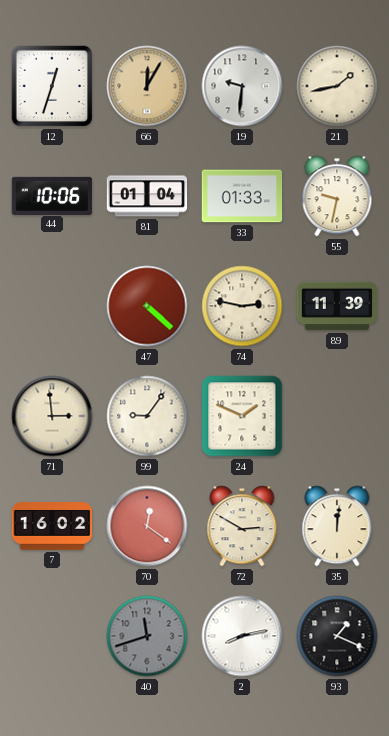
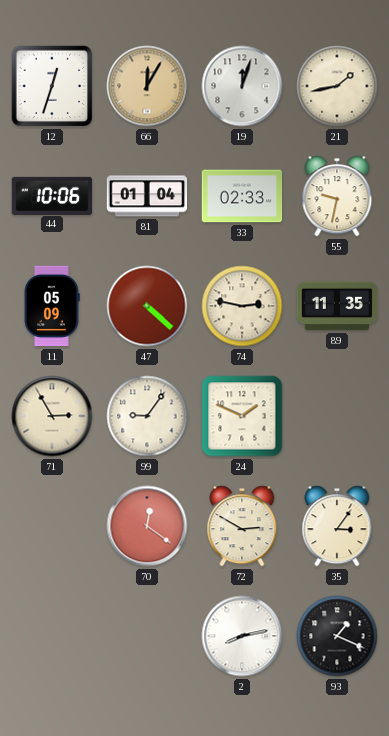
19: 9:31 -> 12:03 (242, 86)
33: 01:33 -> 02:33 (242, 196)
11: none -> 05:09 (52, 306)
89: 11:39 -> 11:35 (337, 306)
71: 2:59 -> 2:55 (52, 416)
7: 16:02 -> none (52, 526)
35: 12:01 -> 3:06 (337, 526)
40: 11:42 -> none (147, 636)
